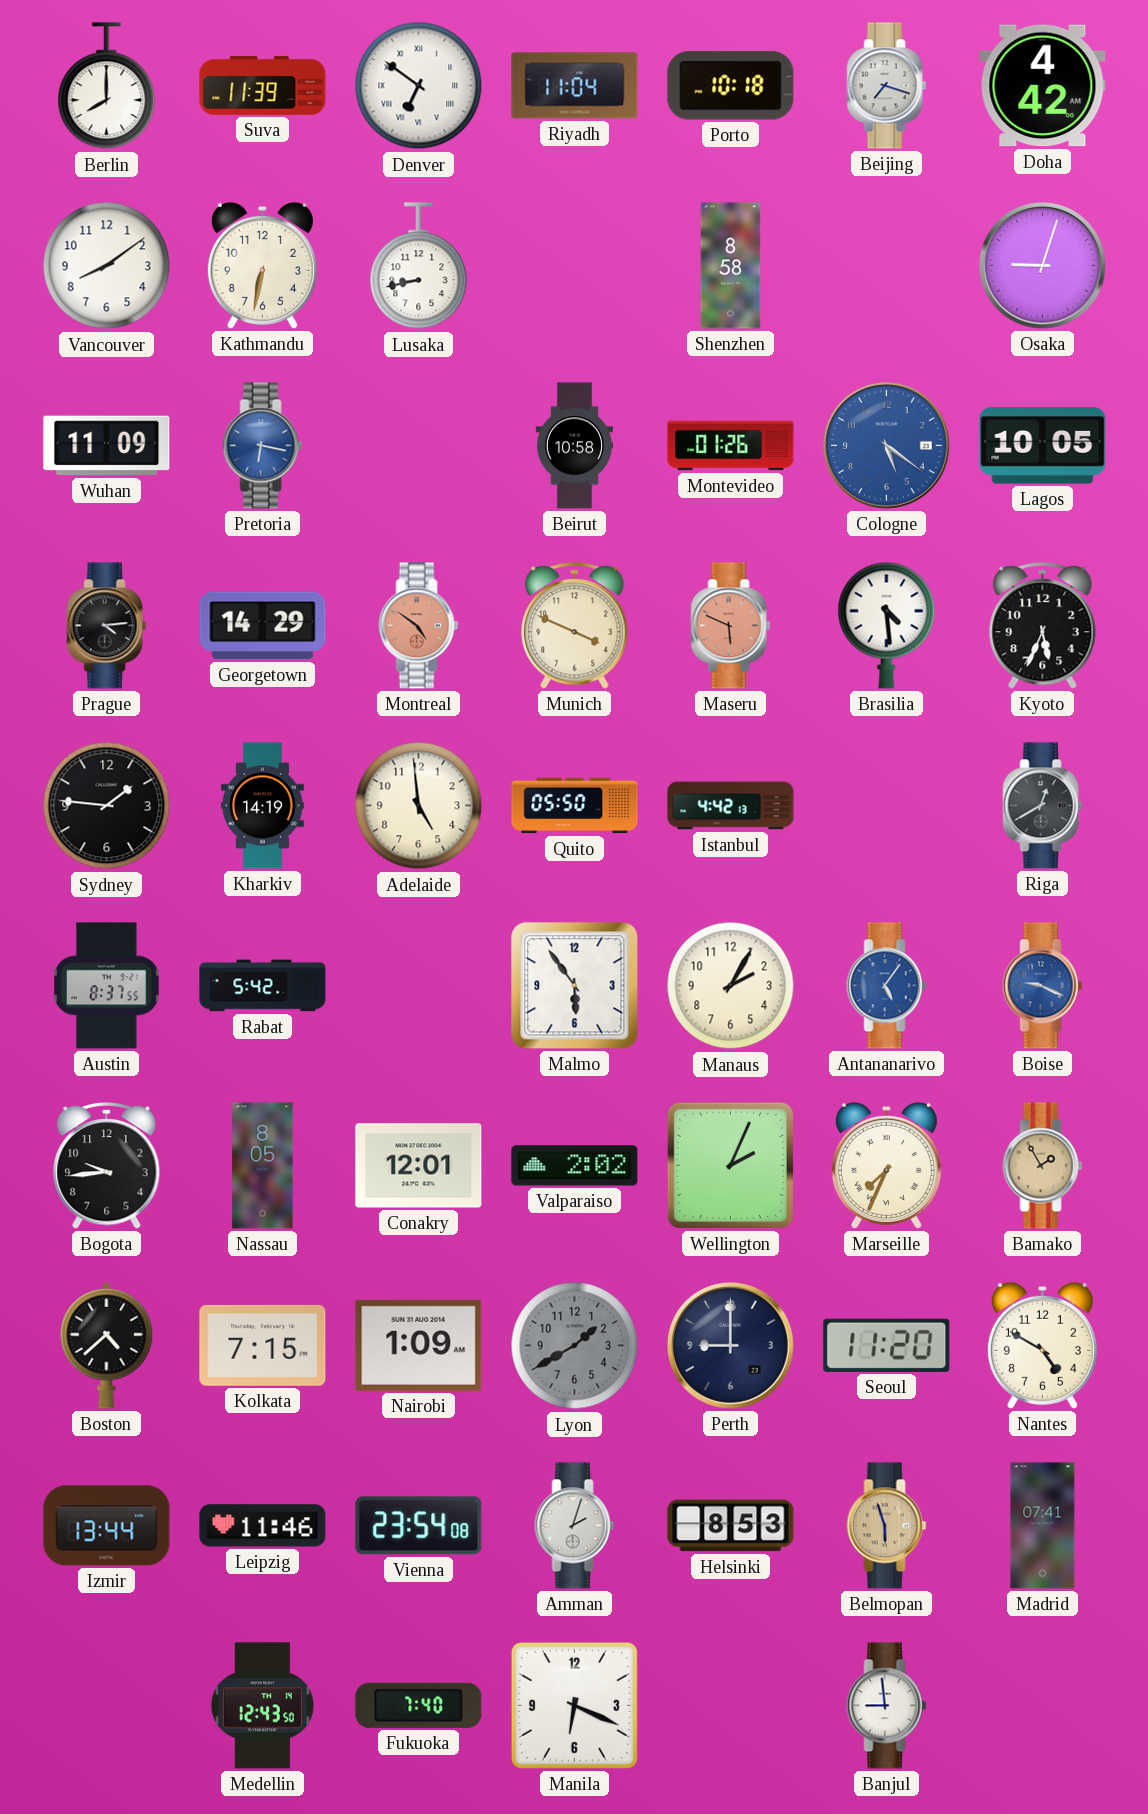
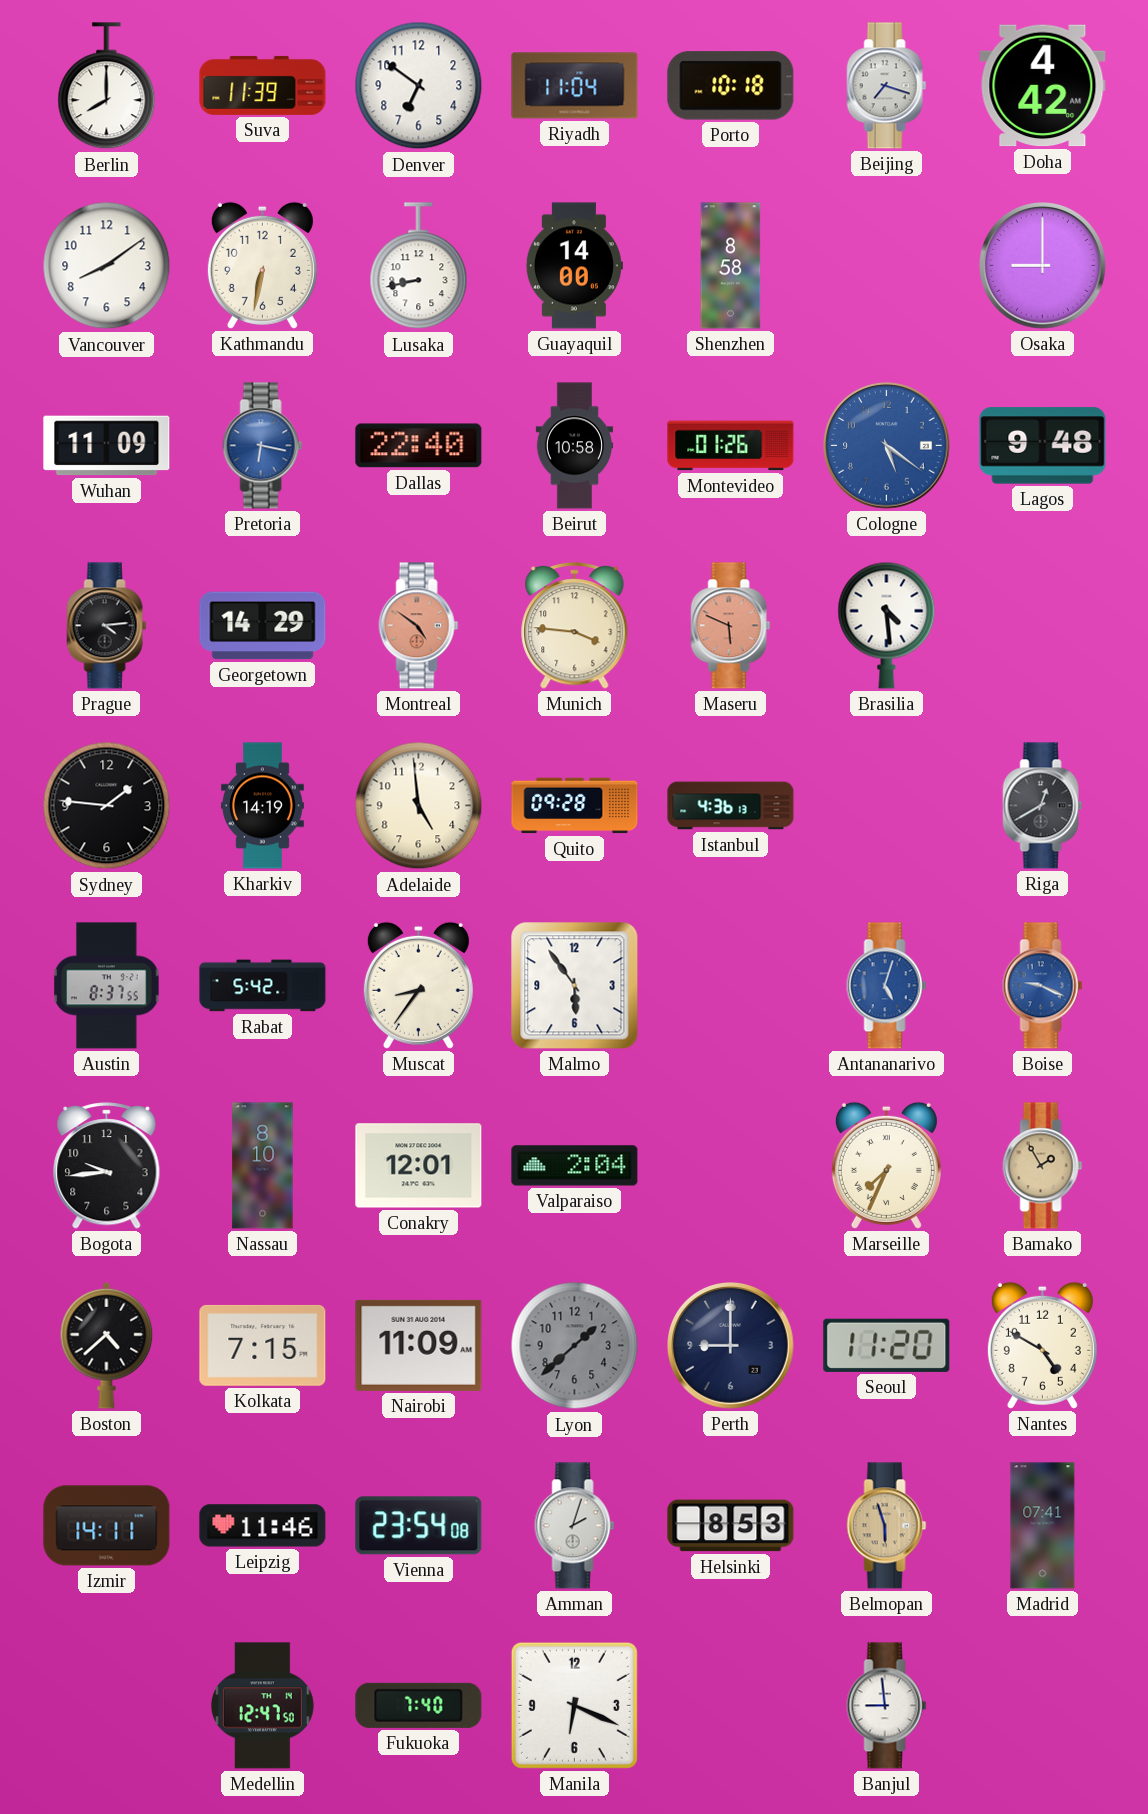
Denver numerals: Roman -> Arabic (419, 86)
Guayaquil: none -> 14:00 (574, 266)
Osaka: 9:03 -> 9:00 (1043, 266)
Dallas: none -> 22:40 (419, 446)
Lagos: 10:05 -> 9:48 (1043, 446)
Munich: 3:49 -> 3:46 (575, 626)
Kyoto: 5:34 -> none (1043, 626)
Quito: 05:50 -> 09:28 (575, 806)
Istanbul: 4:42 -> 4:36 (731, 806)
Muscat: none -> 8:36 (418, 985)
Manaus: 2:05 -> none (731, 986)
Antananarivo: 5:06 -> 5:03 (887, 986)
Nassau: 8:05 -> 8:10 (263, 1166)
Valparaiso: 2:02 -> 2:04 (575, 1166)
Wellington: 2:04 -> none (730, 1165)
Nairobi: 1:09 -> 11:09 (419, 1345)
Lyon: 1:40 -> 1:38 (575, 1346)
Izmir: 13:44 -> 14:11 (107, 1526)
Medellin: 12:43 -> 12:47 (262, 1706)
